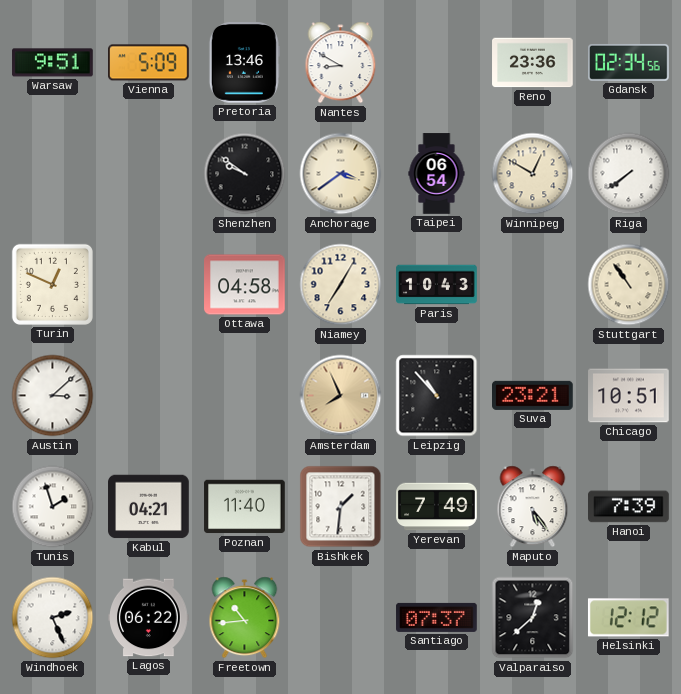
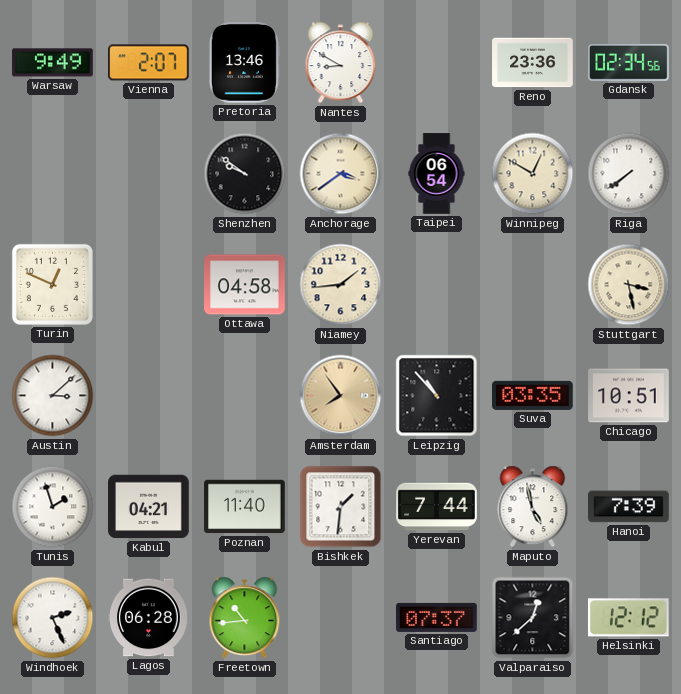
Warsaw: 9:51 -> 9:49 (53, 63)
Vienna: 5:09 -> 2:07 (149, 63)
Niamey: 7:05 -> 1:44 (341, 285)
Paris: 10:43 -> none (437, 285)
Stuttgart: 10:54 -> 3:28 (629, 285)
Amsterdam: 7:56 -> 7:54 (341, 396)
Suva: 23:21 -> 03:35 (533, 395)
Yerevan: 7:49 -> 7:44 (437, 507)
Maputo: 5:24 -> 4:58 (533, 507)
Lagos: 06:22 -> 06:28 (149, 618)
